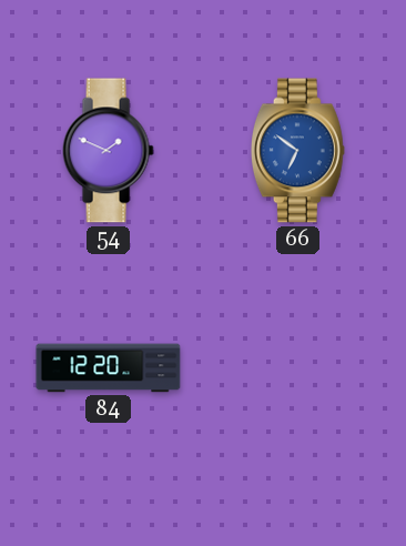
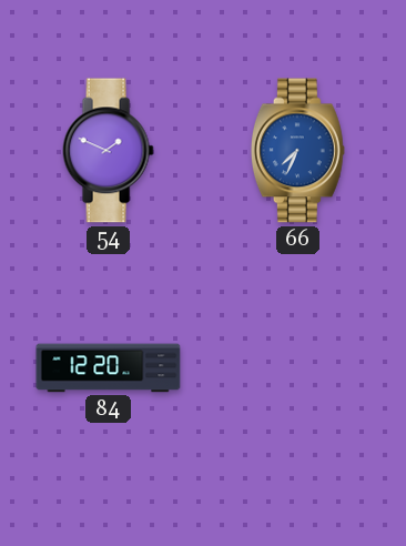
66: 6:51 -> 7:34 (297, 151)
